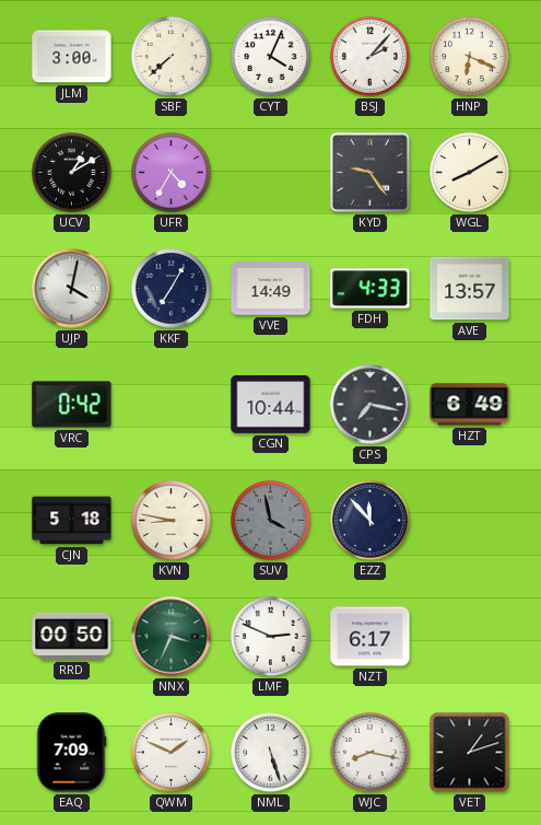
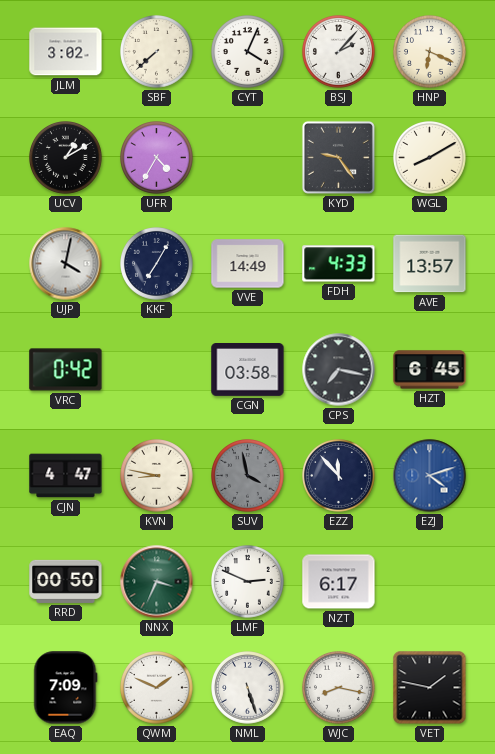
JLM: 3:00 -> 3:02 (66, 52)
CGN: 10:44 -> 03:58 (248, 370)
HZT: 6:49 -> 6:45 (430, 370)
CJN: 5:18 -> 4:47 (66, 476)
EZJ: none -> 4:12 (430, 476)
VET: 1:12 -> 1:47 (430, 688)
